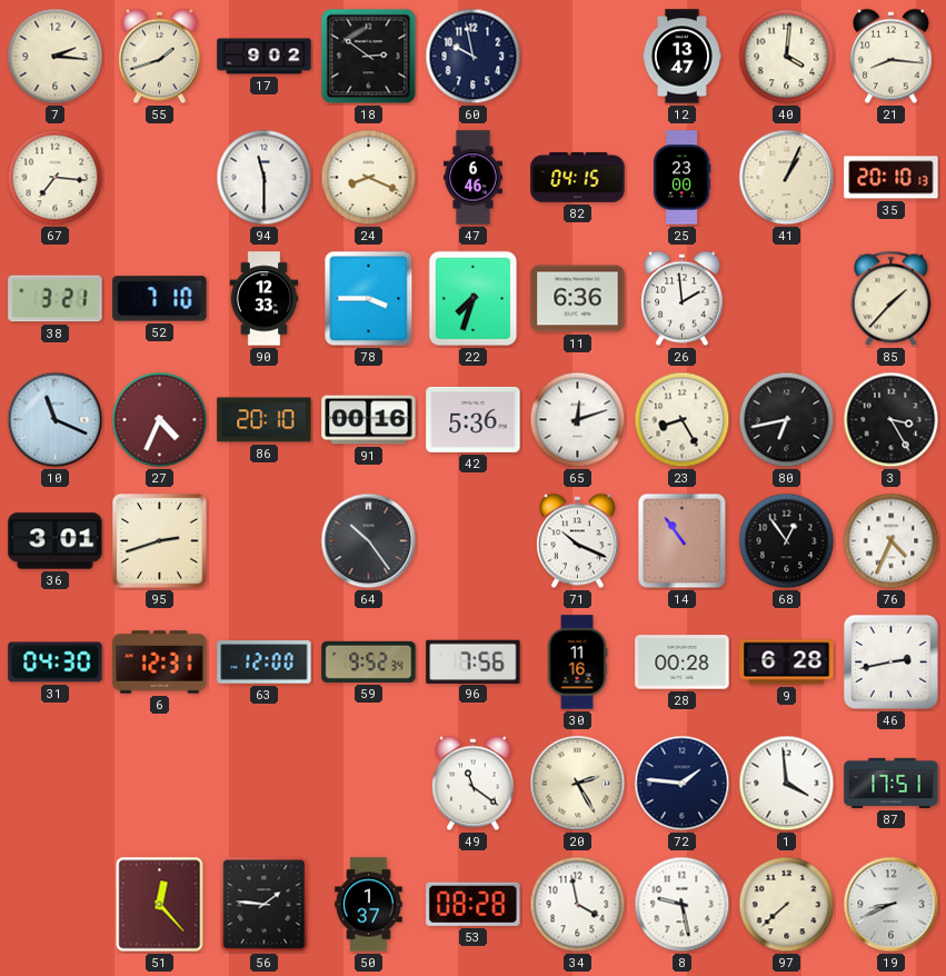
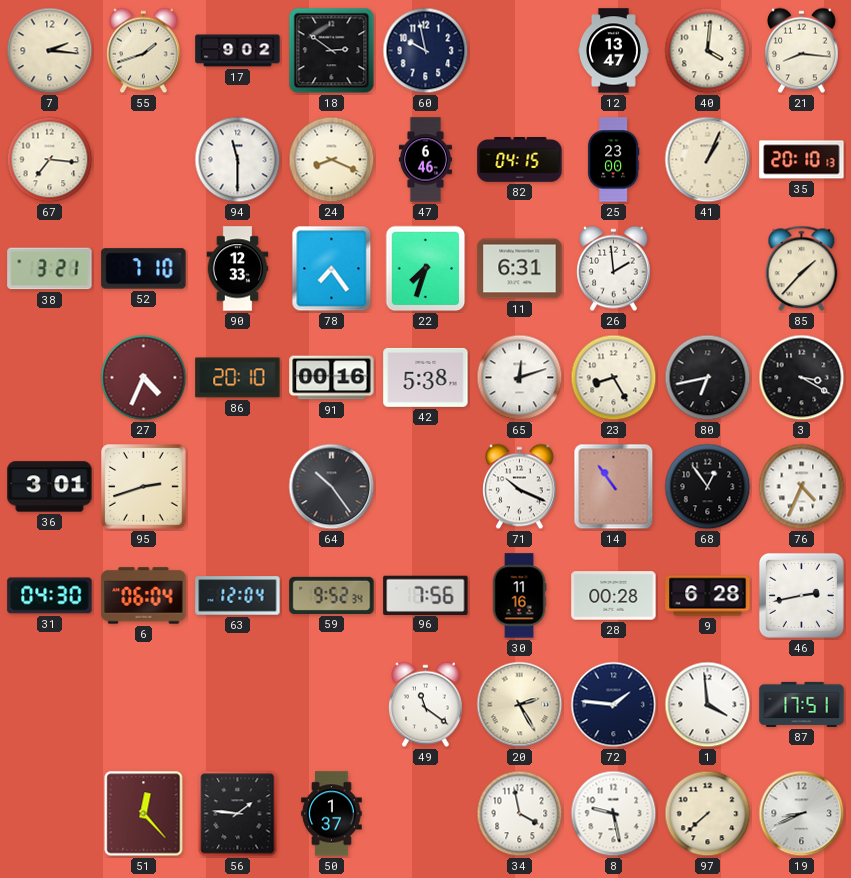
78: 3:45 -> 7:24 (332, 269)
11: 6:36 -> 6:31 (520, 269)
10: 11:19 -> none (56, 420)
42: 5:36 -> 5:38 (426, 377)
3: 3:25 -> 3:20 (802, 378)
6: 12:31 -> 06:04 (144, 596)
63: 12:00 -> 12:04 (238, 596)
53: 08:28 -> none (474, 904)
